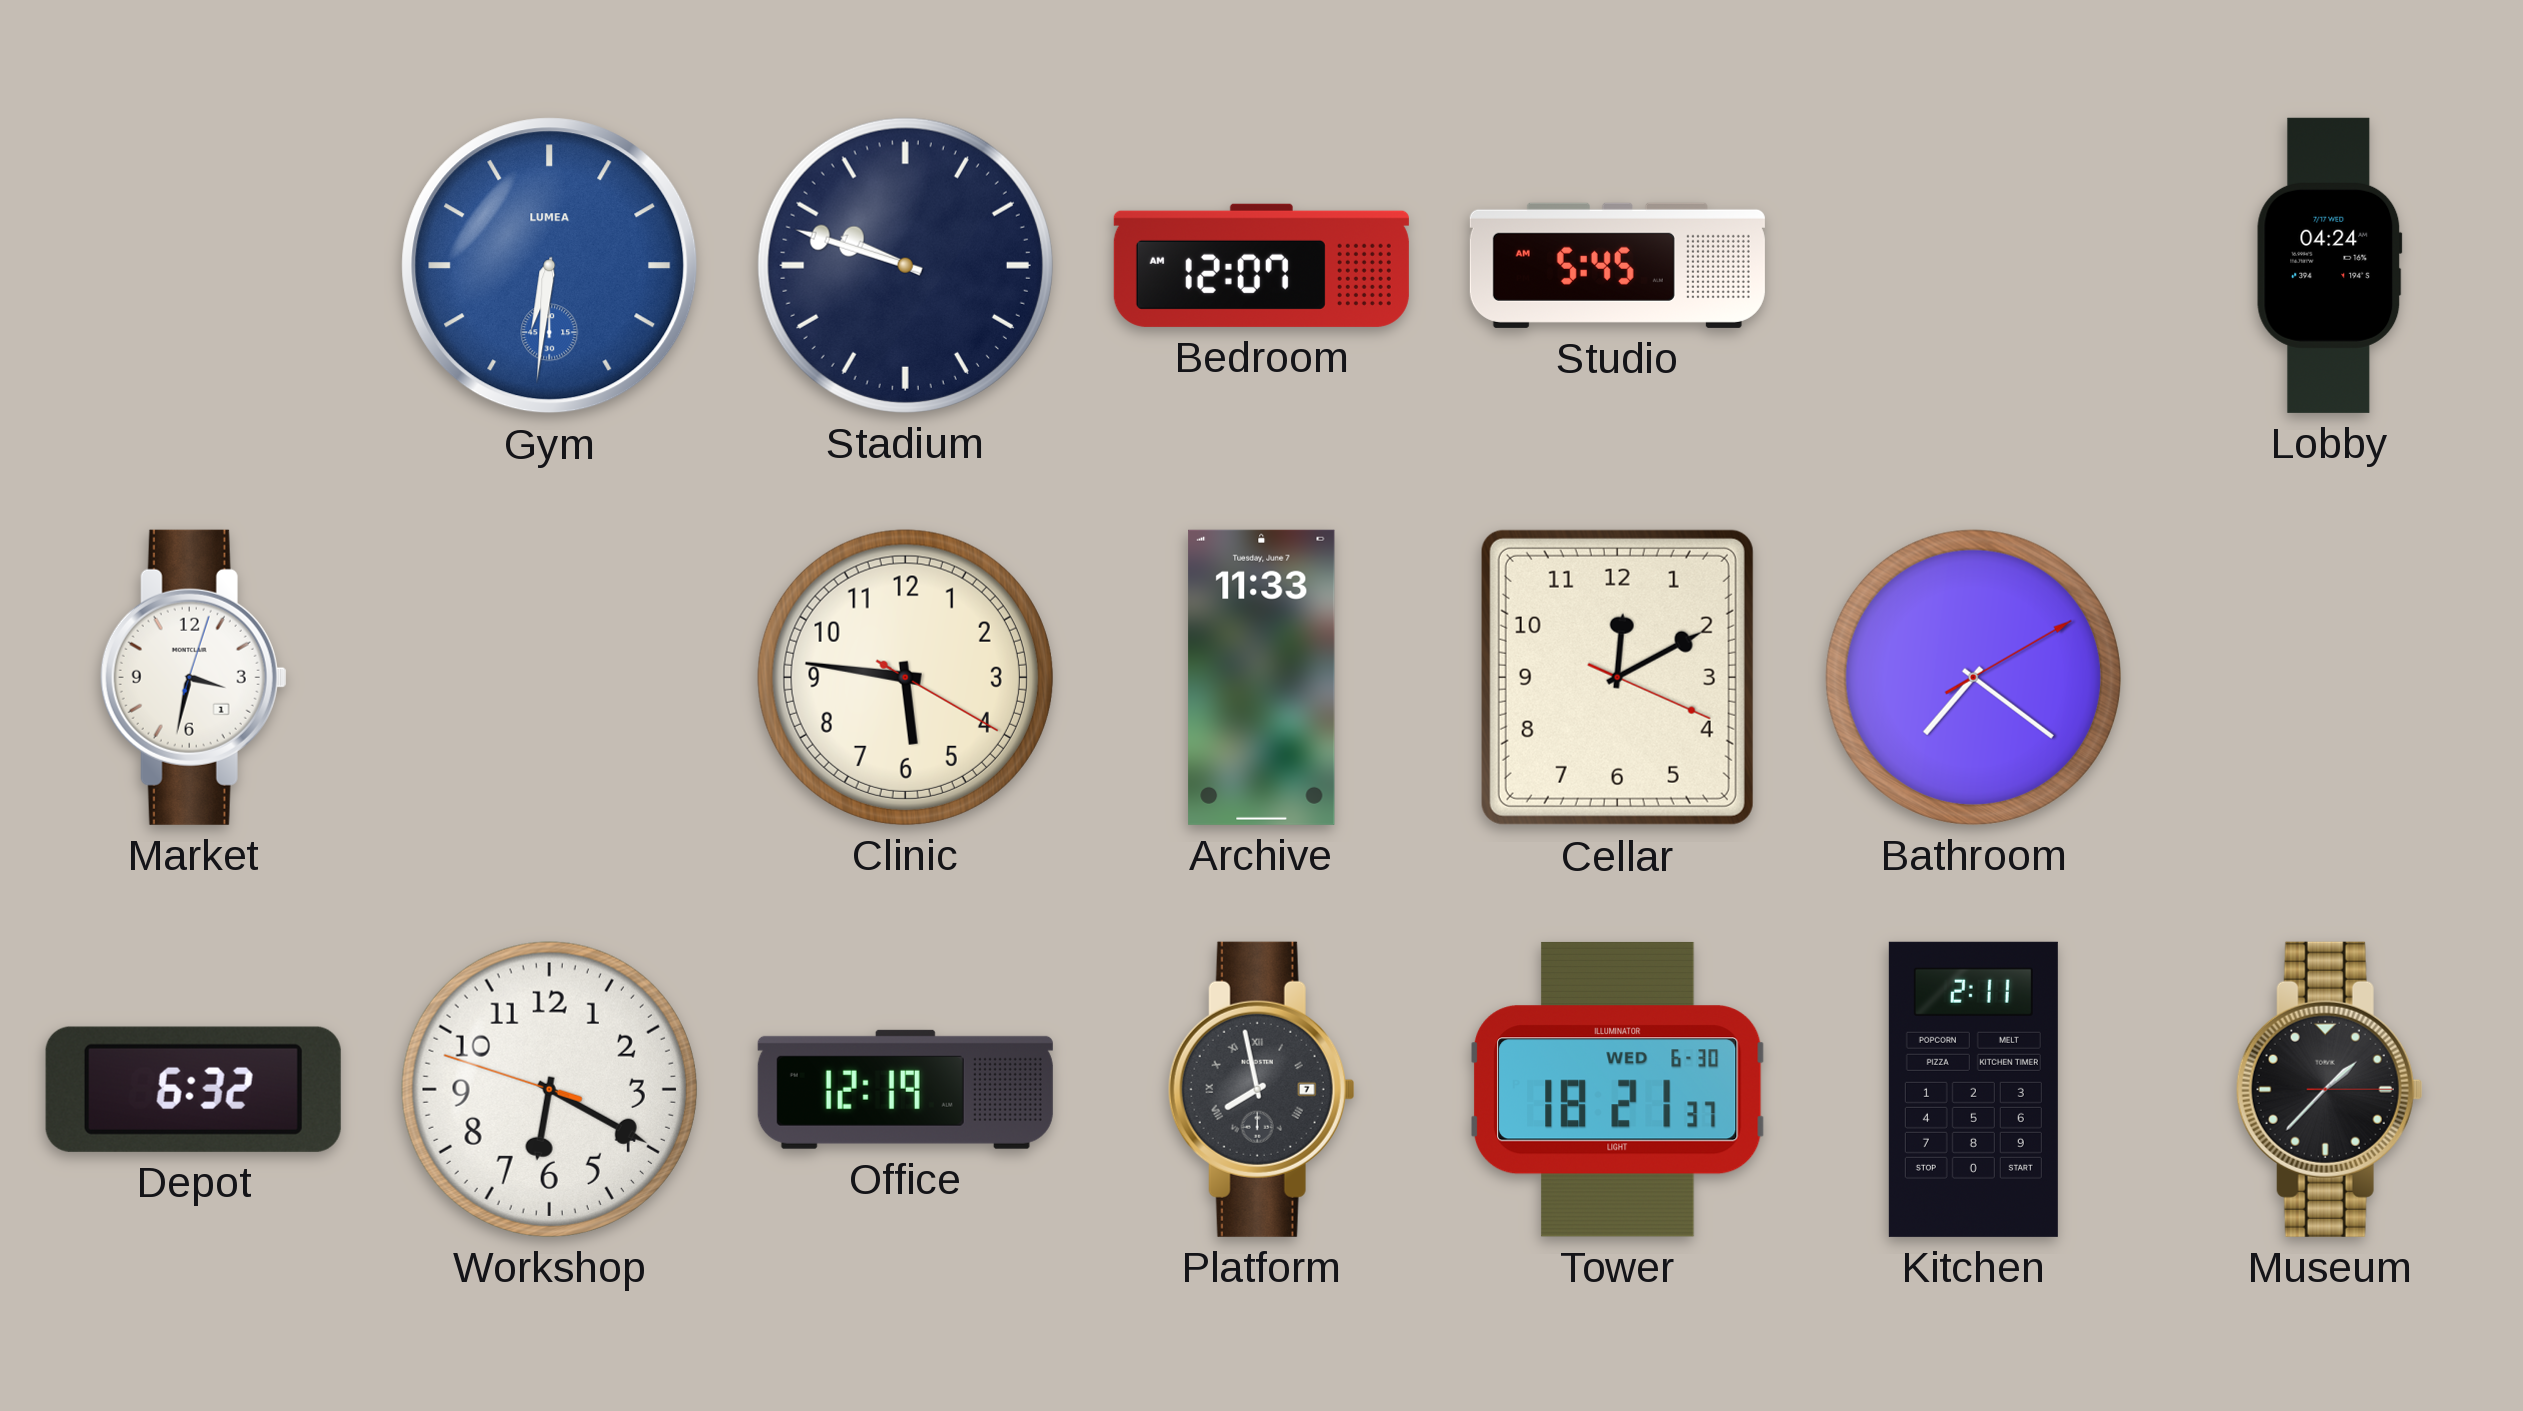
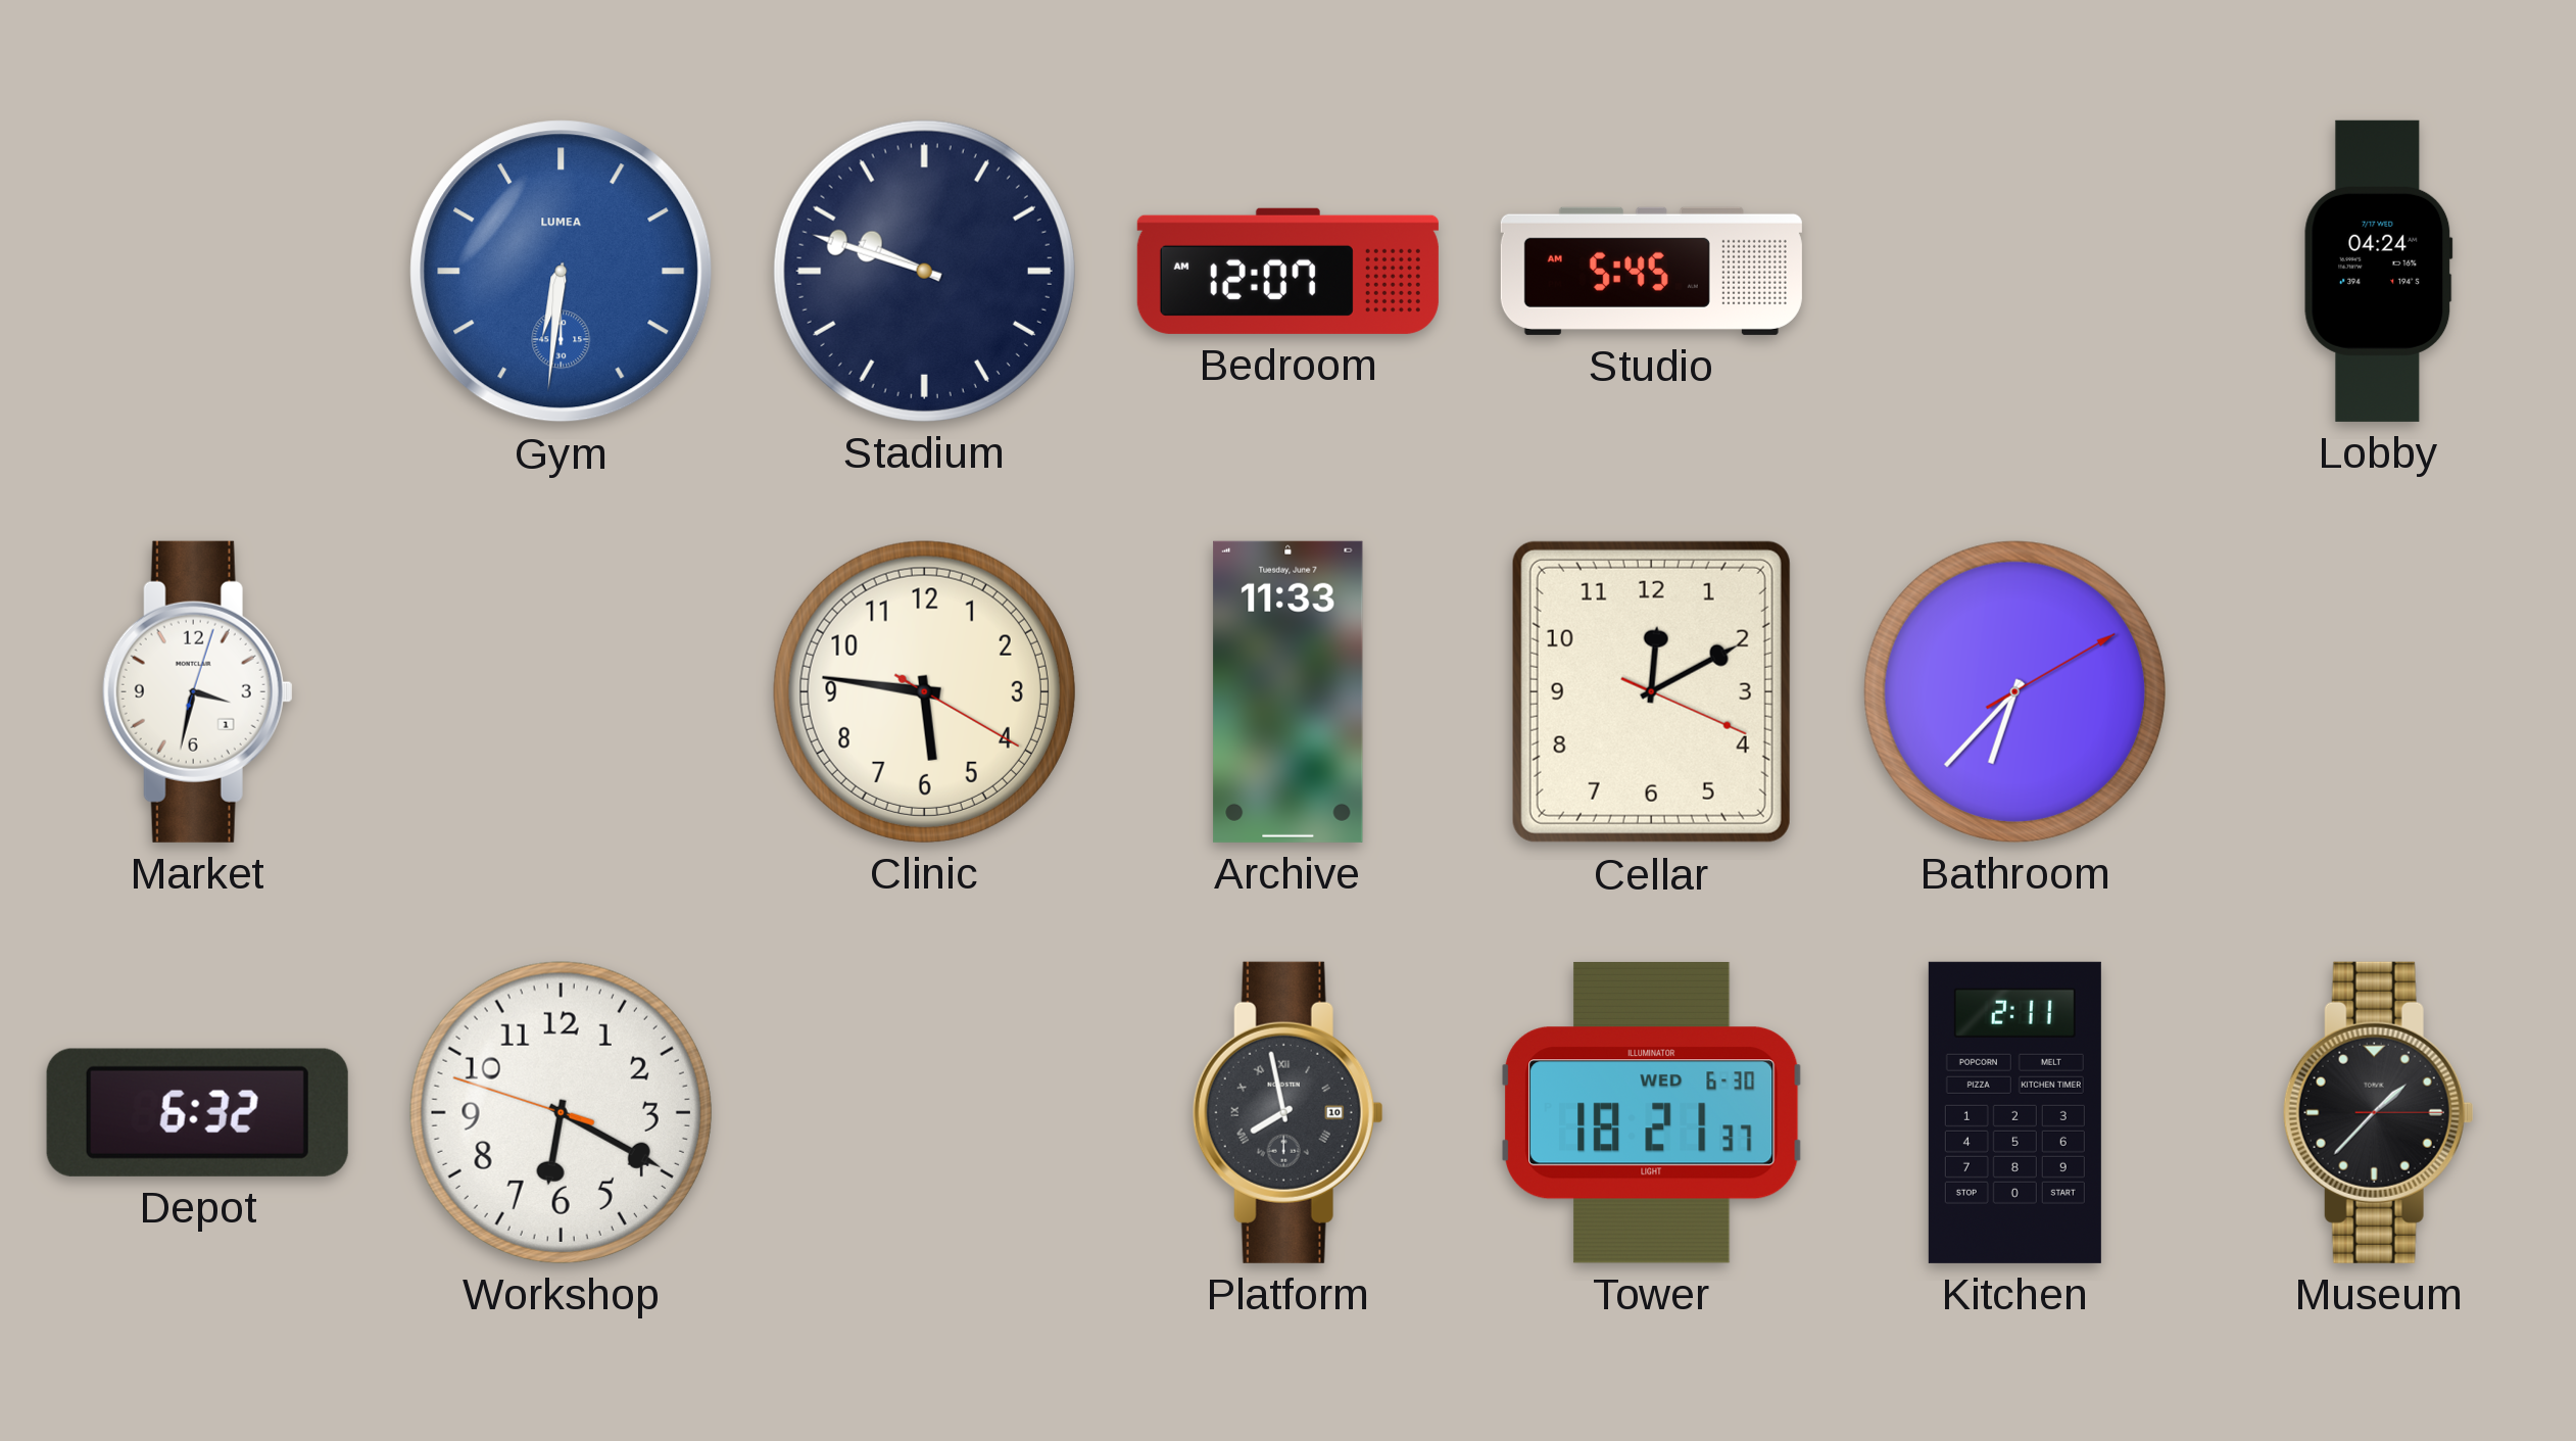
Bathroom: 7:21 -> 6:37 (2014, 691)
Office: 12:19 -> none (905, 1089)
Platform date: 7 -> 10 (1287, 1112)
